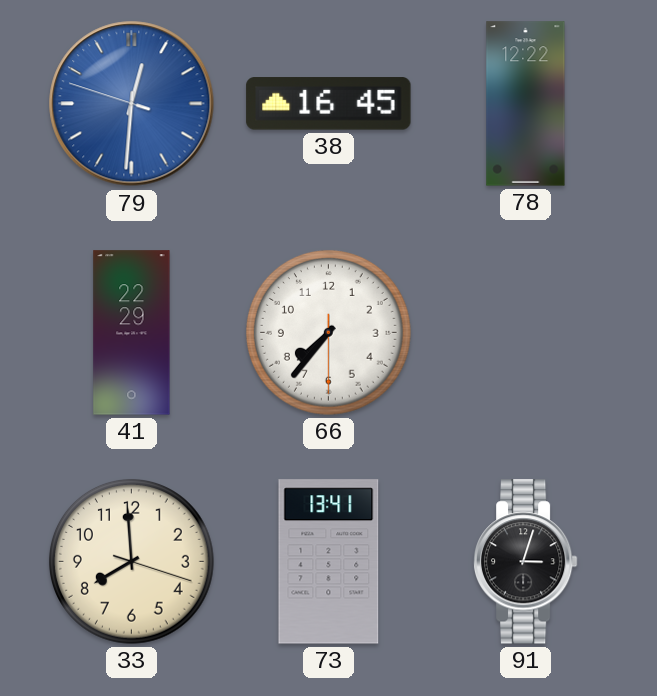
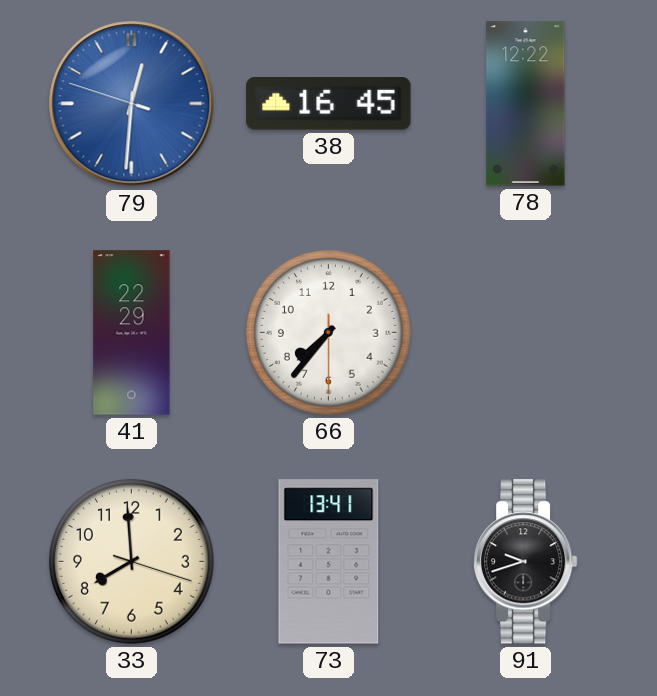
91: 3:03 -> 9:42 (525, 562)
